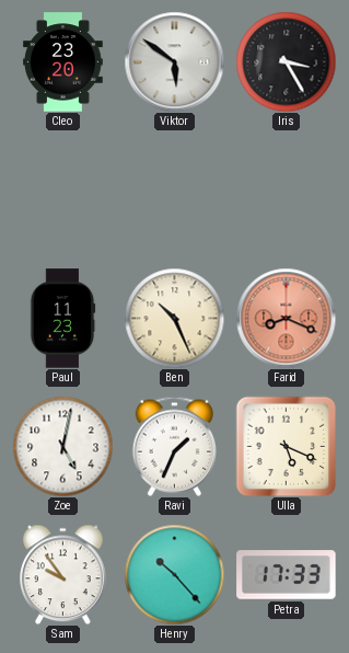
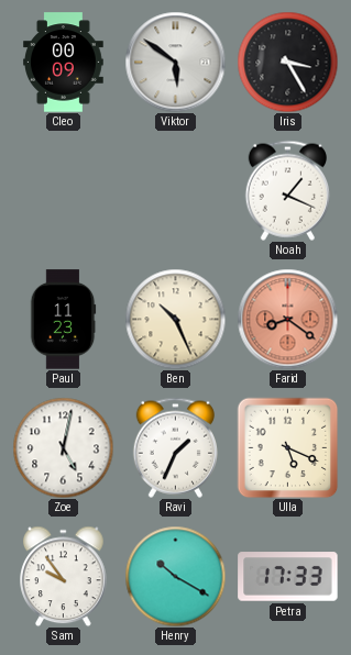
Cleo: 23:20 -> 00:09 (64, 63)
Noah: none -> 1:19 (287, 190)
Farid: 8:19 -> 8:21 (287, 319)
Henry: 10:23 -> 10:20 (175, 576)
